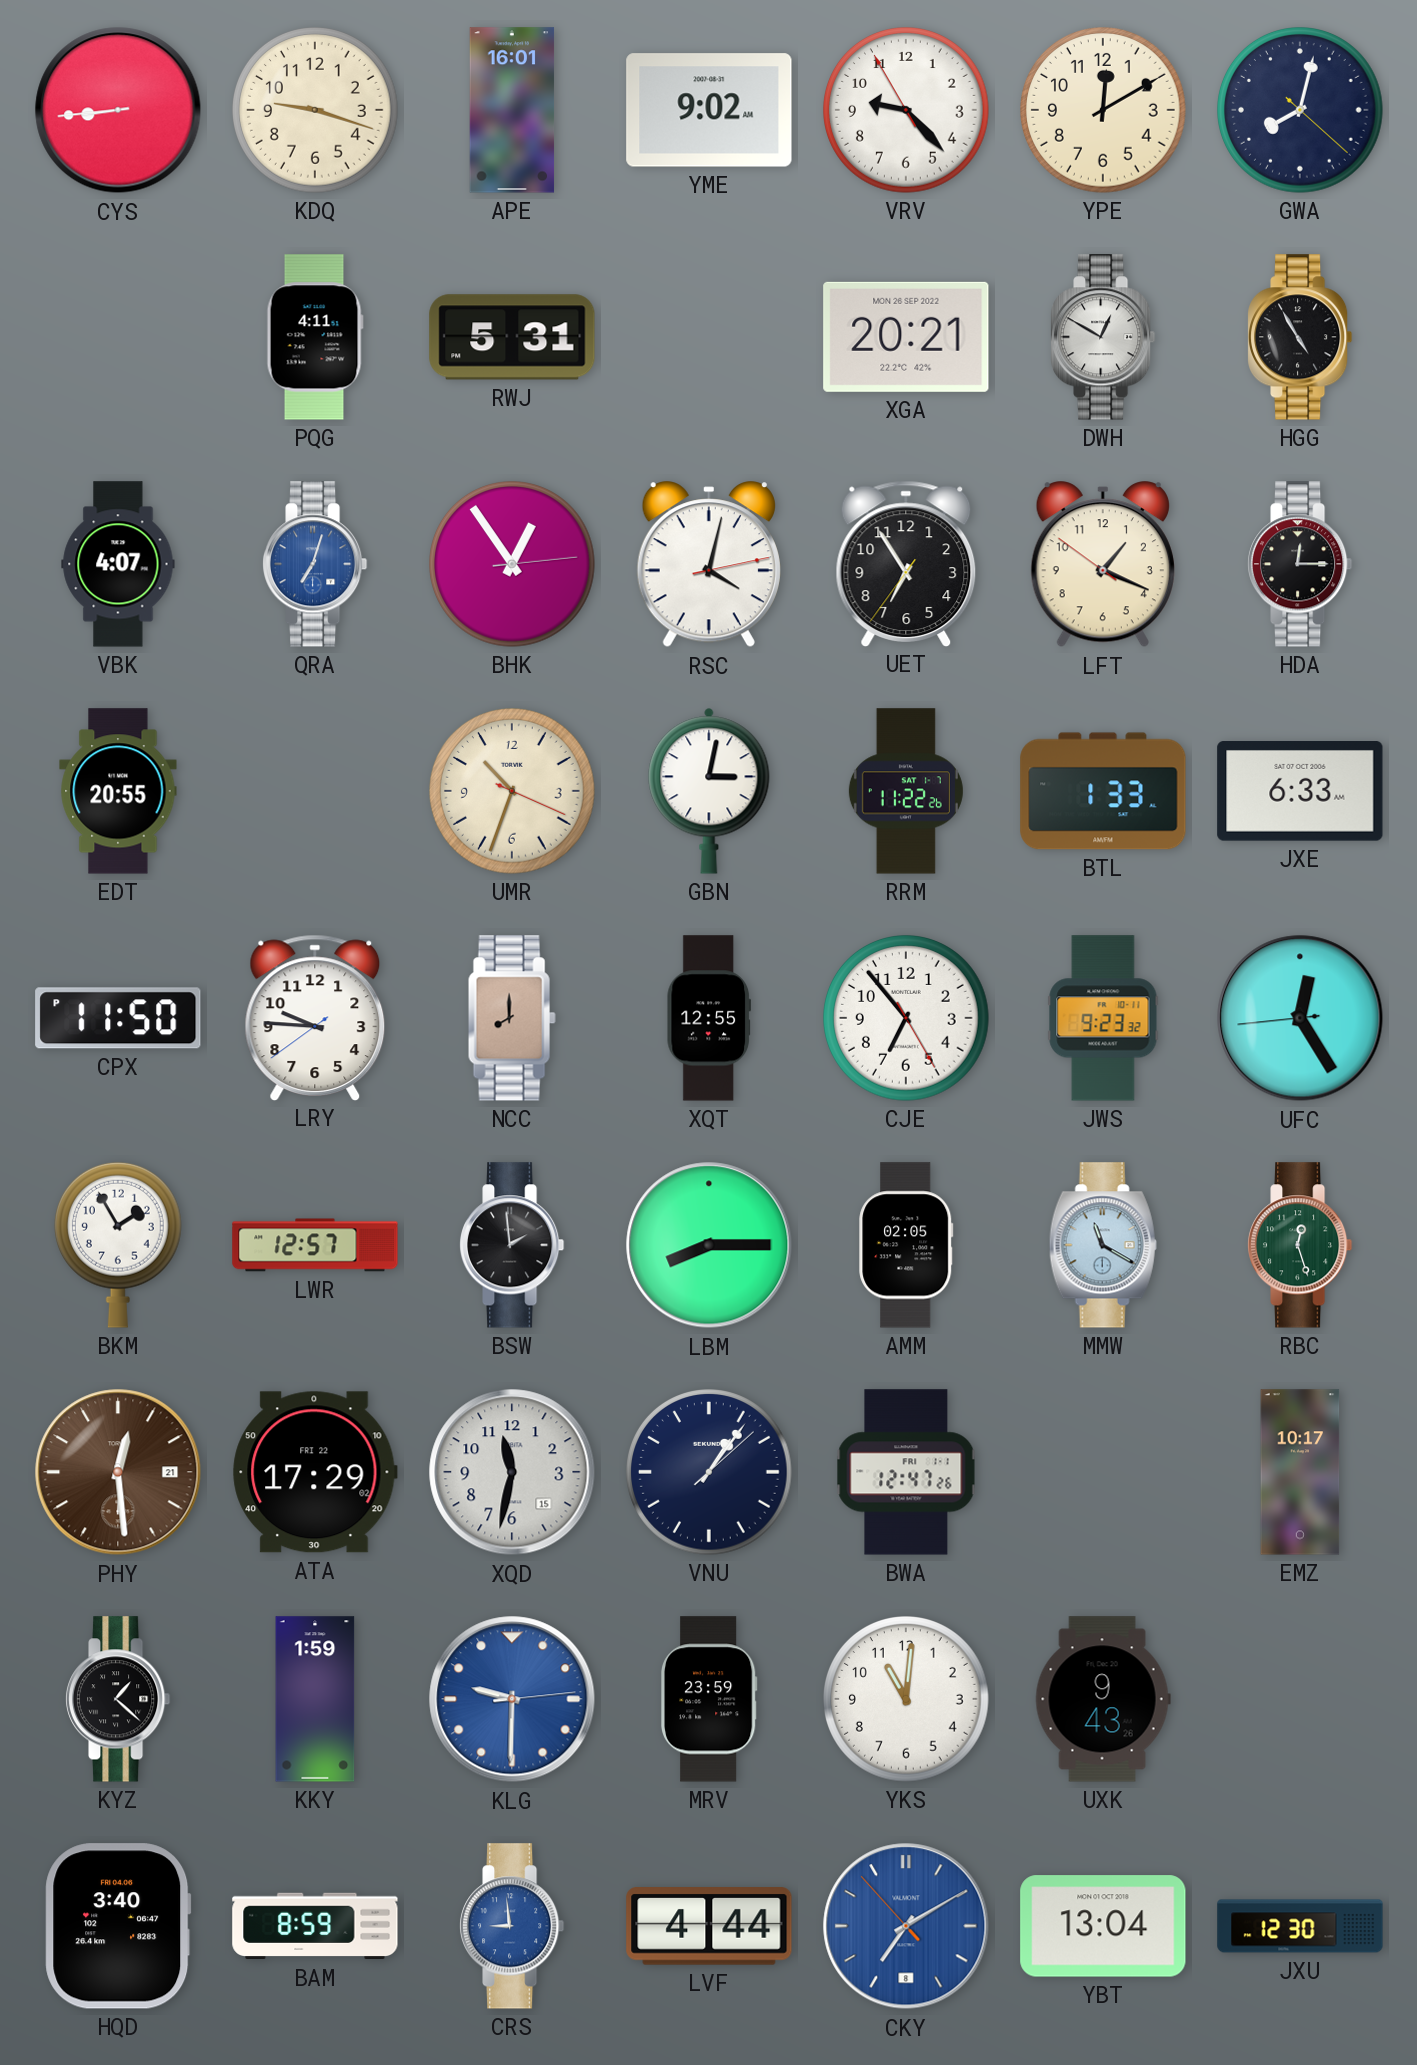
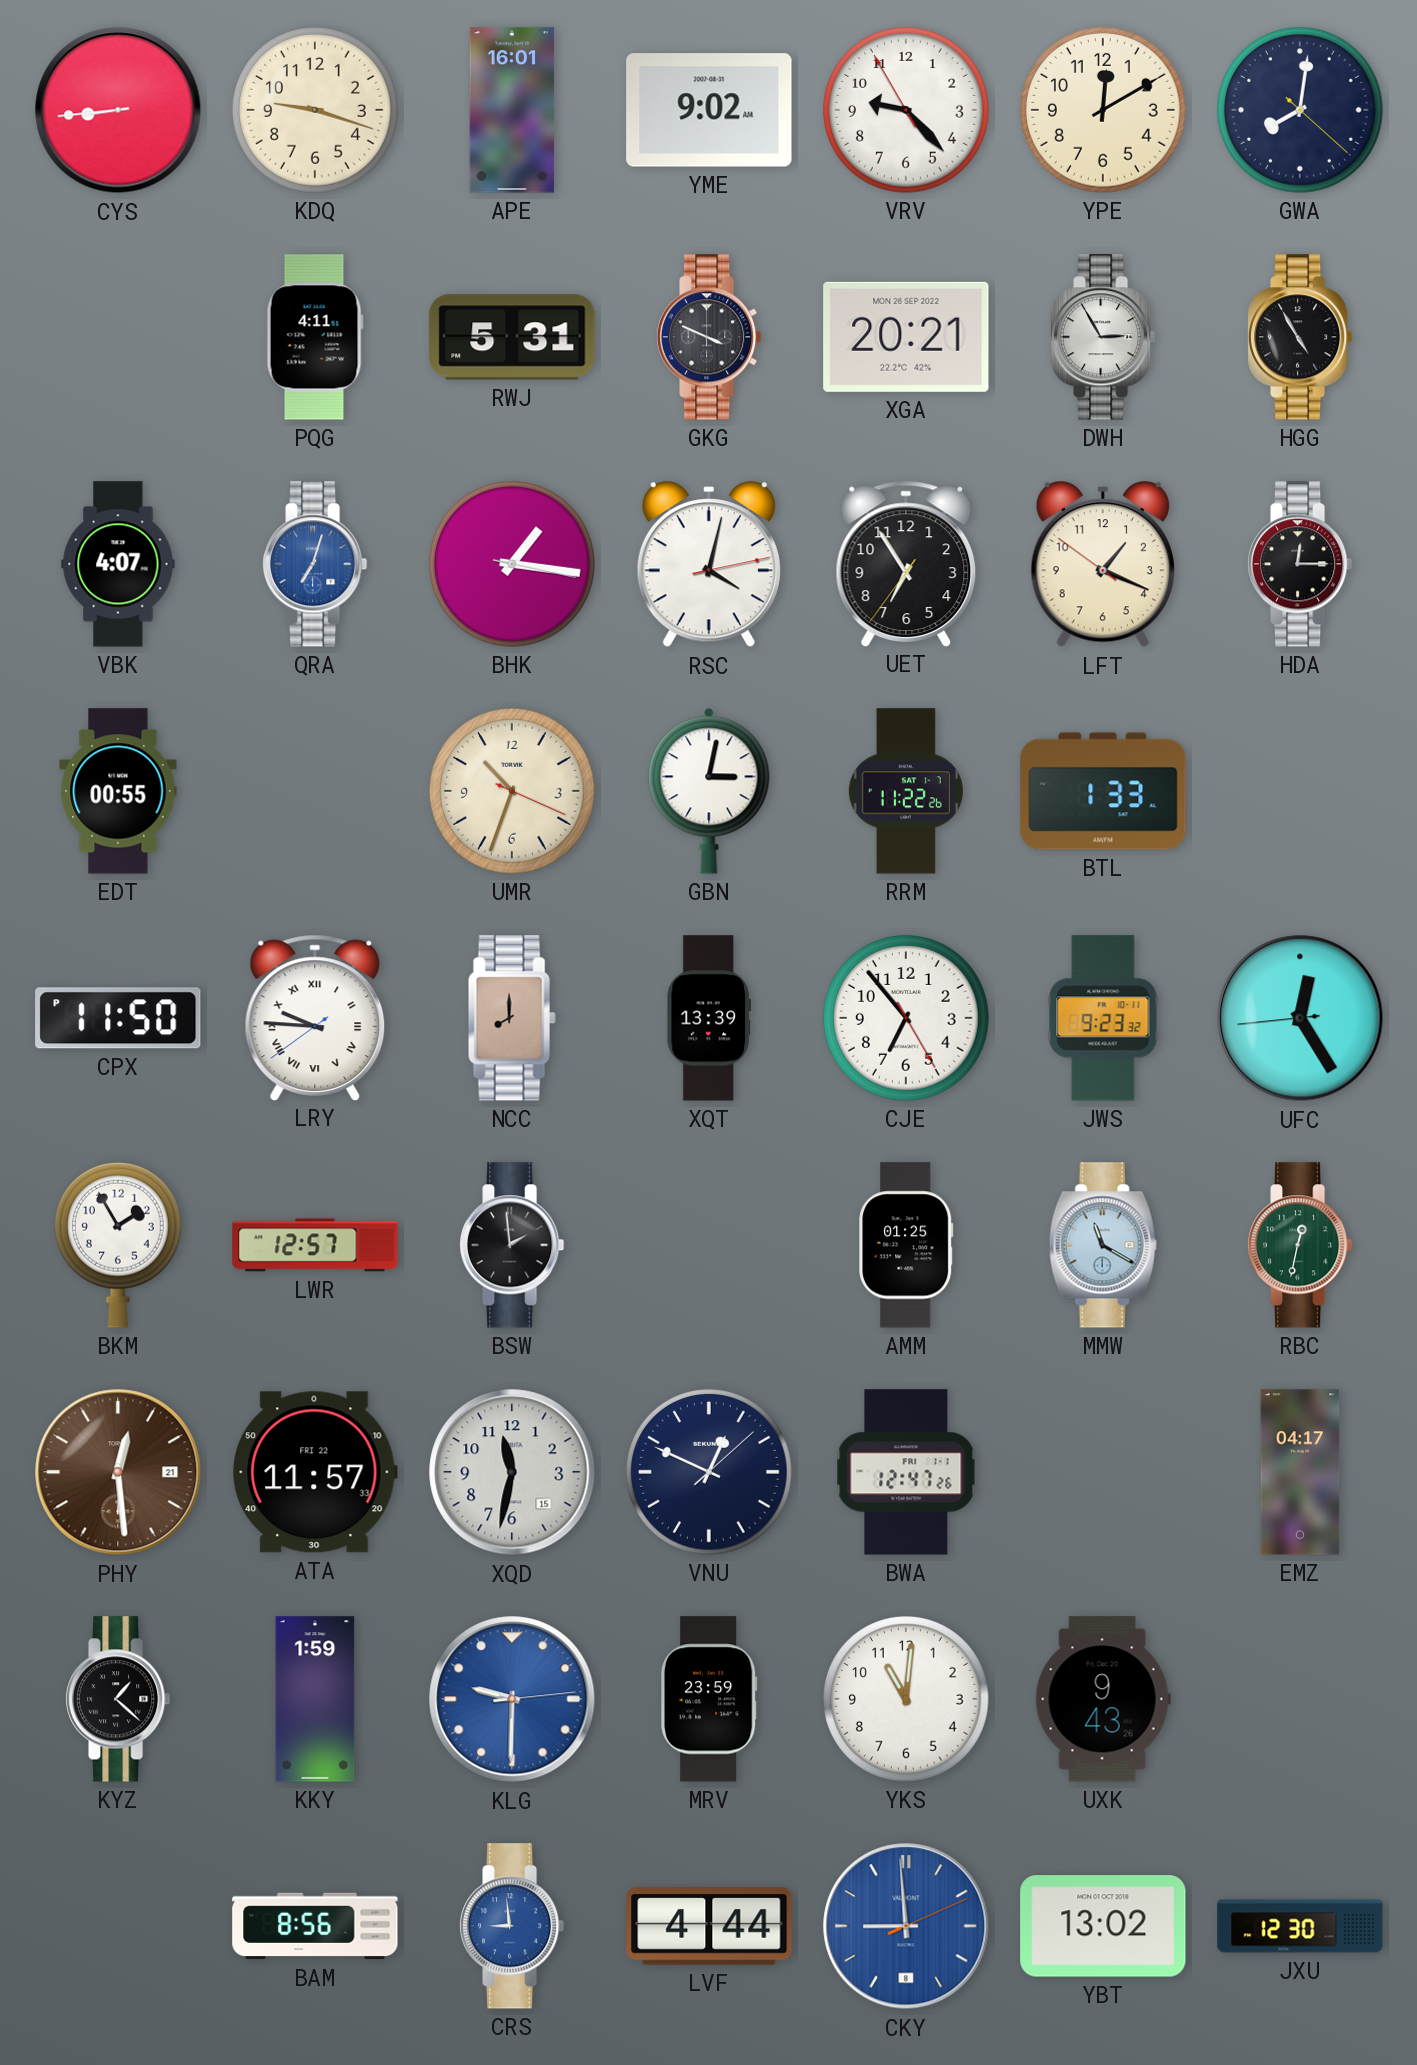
GWA: 8:02 -> 8:01 (1301, 111)
GKG: none -> 3:49 (709, 337)
DWH: 12:50 -> 2:55 (1103, 337)
BHK: 12:54 -> 1:16 (513, 565)
EDT: 20:55 -> 00:55 (118, 791)
JXE: 6:33 -> none (1300, 792)
LRY numerals: Arabic -> Roman (315, 1017)
XQT: 12:55 -> 13:39 (708, 1018)
LBM: 8:15 -> none (709, 1245)
AMM: 02:05 -> 01:25 (906, 1245)
RBC: 12:27 -> 12:32 (1300, 1245)
ATA: 17:29 -> 11:57 (315, 1472)
VNU: 1:06 -> 12:49 (710, 1473)
EMZ: 10:17 -> 04:17 (1300, 1472)
HQD: 3:40 -> none (118, 1926)
BAM: 8:59 -> 8:56 (315, 1926)
CKY: 7:09 -> 8:59 (906, 1926)
YBT: 13:04 -> 13:02 (1103, 1926)
